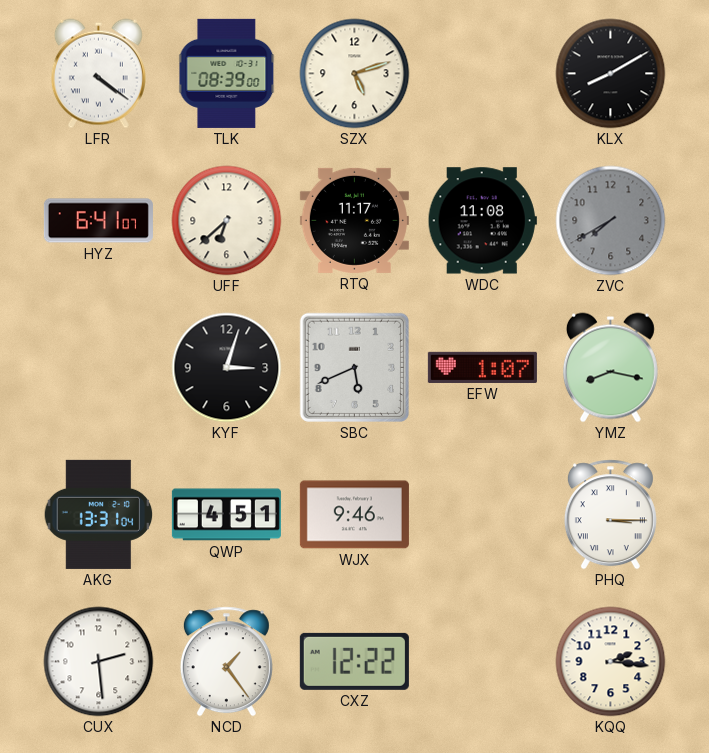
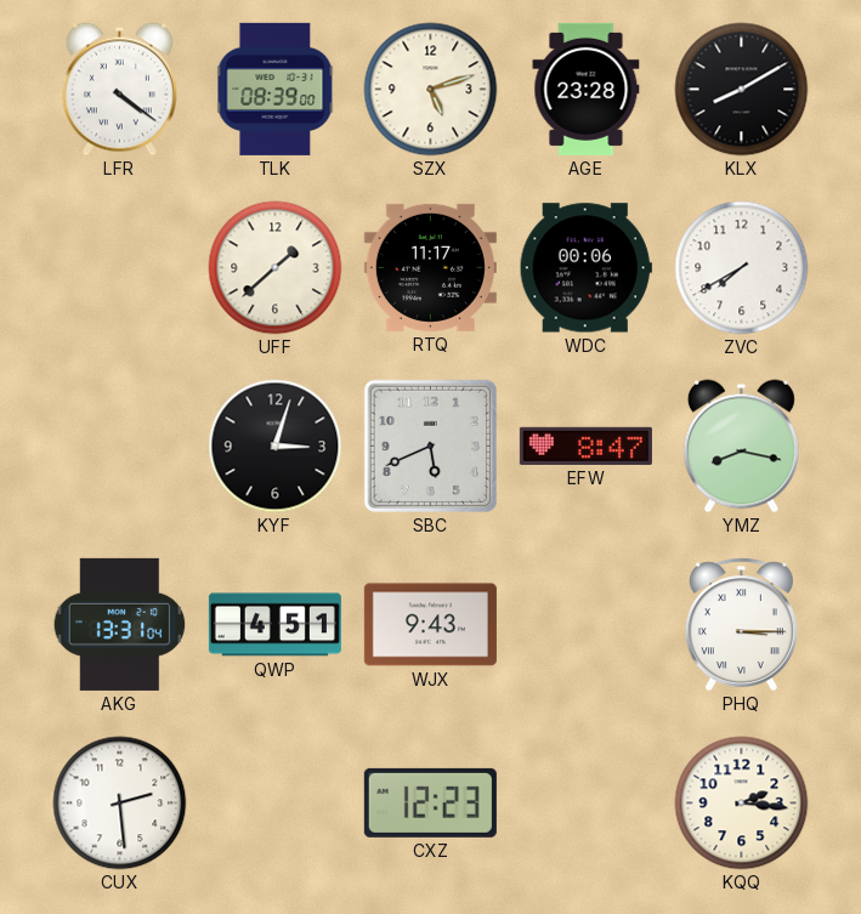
AGE: none -> 23:28 (587, 89)
HYZ: 6:41 -> none (98, 221)
UFF: 6:38 -> 1:38 (276, 268)
WDC: 11:08 -> 00:06 (585, 268)
ZVC dial: grey -> white (742, 268)
EFW: 1:07 -> 8:47 (585, 445)
WJX: 9:46 -> 9:43 (430, 625)
NCD: 1:24 -> none (226, 662)
CXZ: 12:22 -> 12:23 (430, 802)
